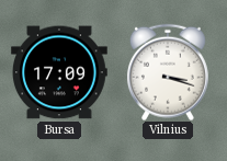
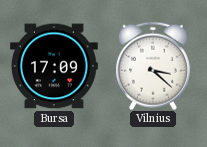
Vilnius: 3:18 -> 3:22 (153, 66)
